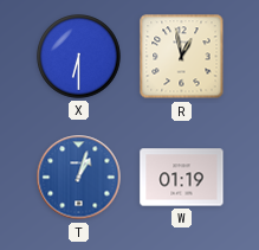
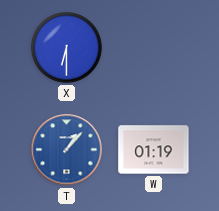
R: 12:58 -> none (182, 57)
T: 1:03 -> 1:07 (67, 150)
